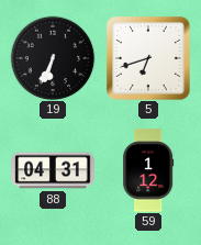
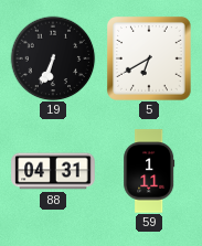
5: 6:42 -> 6:40 (149, 58)
59: 1:12 -> 1:11 (149, 171)
